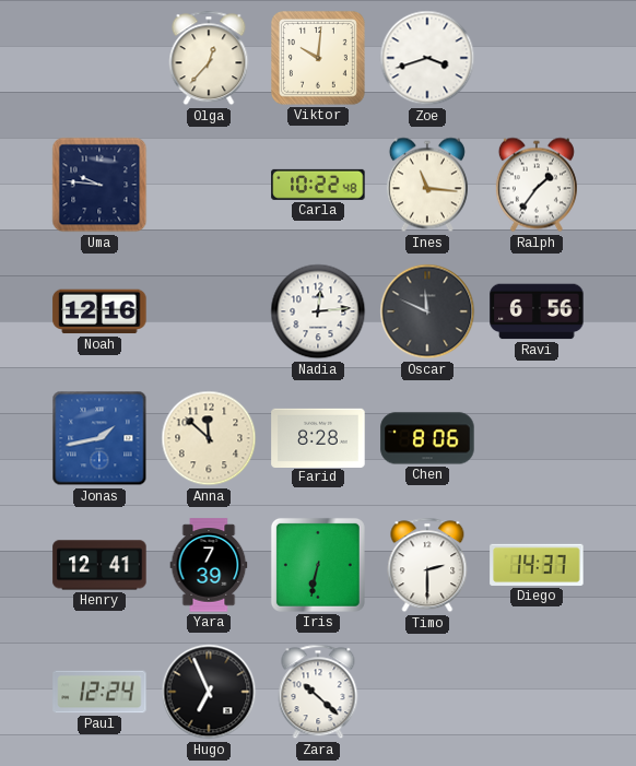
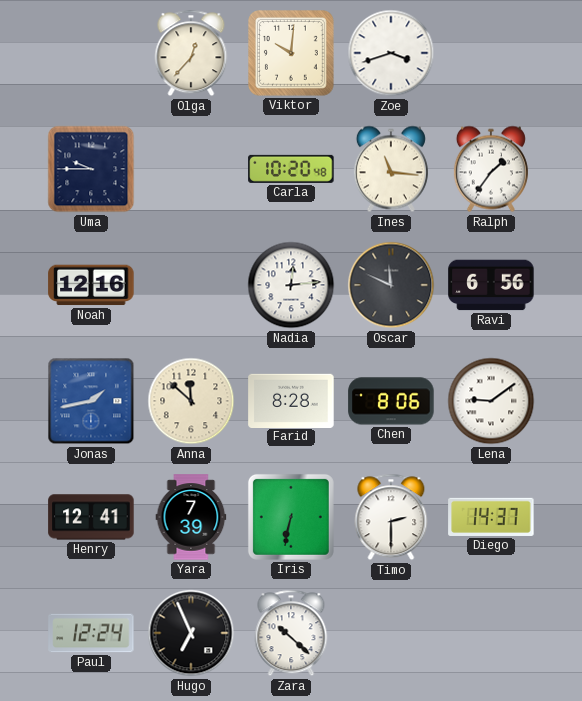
Uma: 9:46 -> 9:45 (91, 169)
Carla: 10:22 -> 10:20 (291, 169)
Lena: none -> 9:09 (491, 401)
